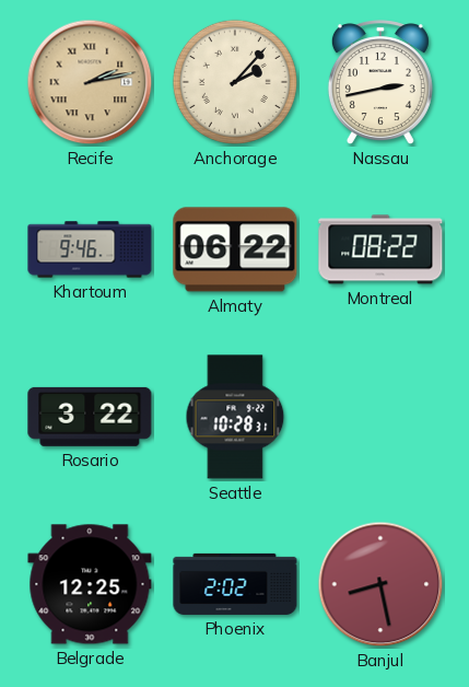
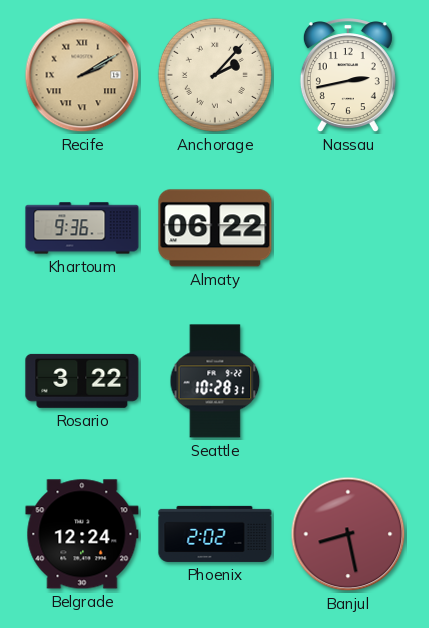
Recife: 2:13 -> 2:10 (82, 75)
Khartoum: 9:46 -> 9:36 (82, 228)
Montreal: 08:22 -> none (380, 249)
Belgrade: 12:25 -> 12:24 (82, 534)
